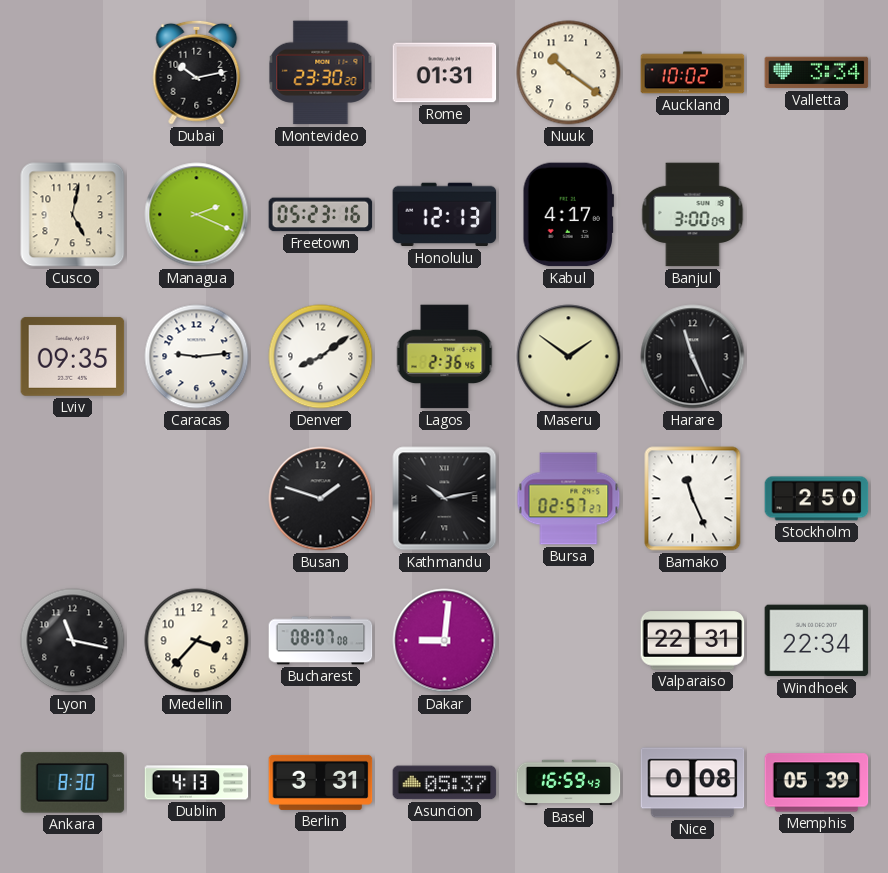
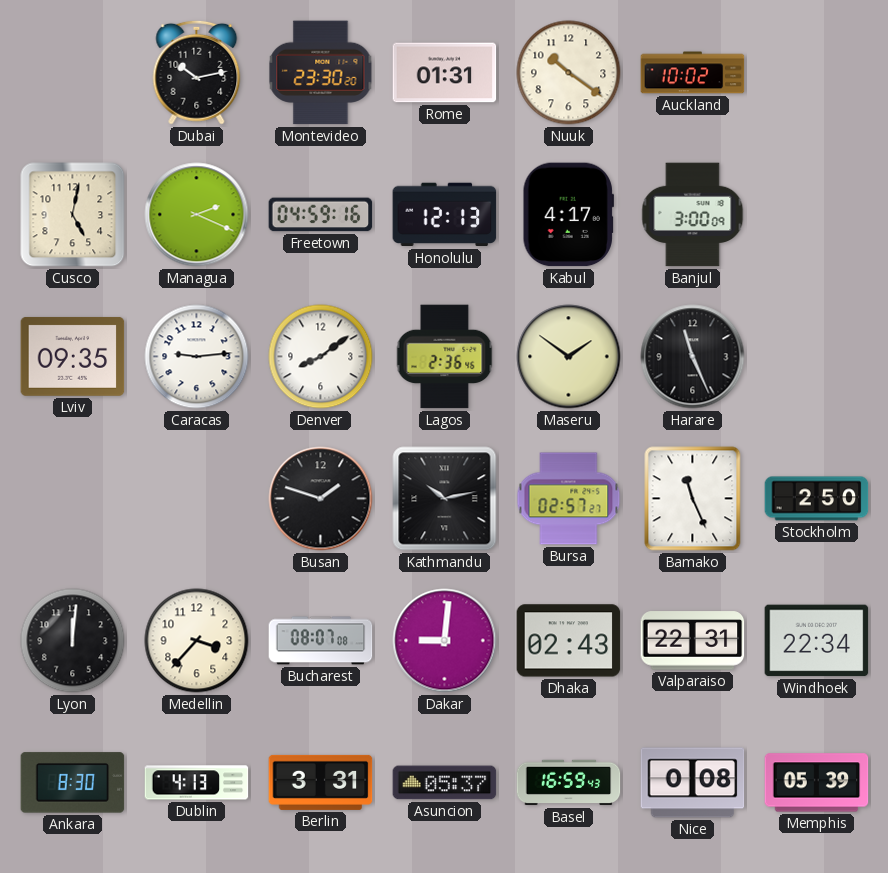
Valletta: 3:34 -> none (817, 73)
Freetown: 05:23 -> 04:59 (321, 215)
Lyon: 11:17 -> 12:01 (73, 641)
Dhaka: none -> 02:43 (569, 641)
